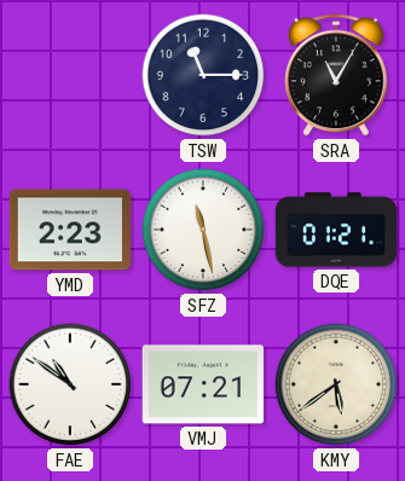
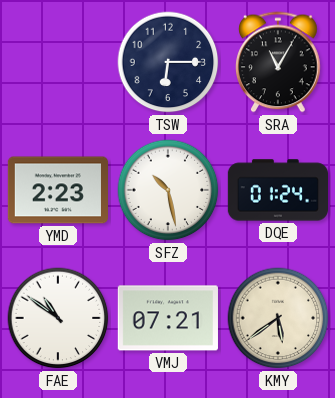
TSW: 11:15 -> 6:15 (168, 62)
SFZ: 11:28 -> 10:28 (168, 190)
DQE: 01:21 -> 01:24 (277, 190)
